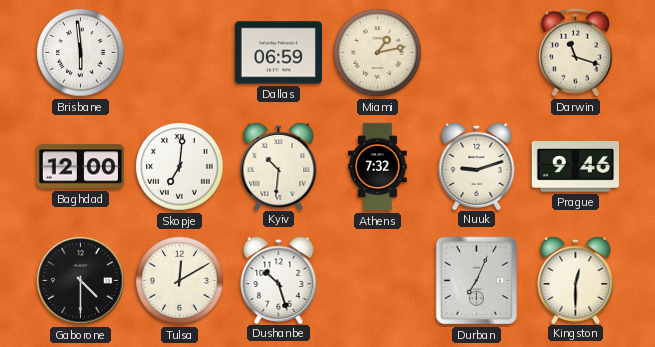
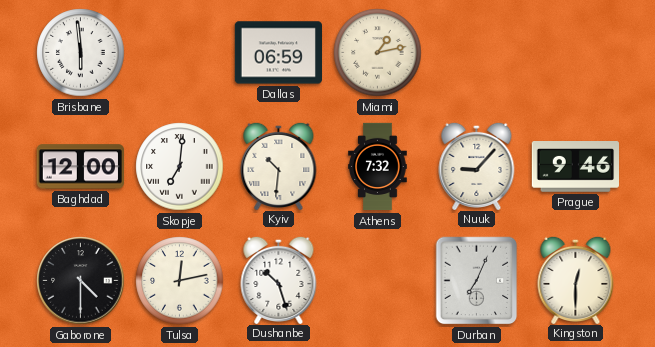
Darwin: 11:18 -> none (575, 53)
Nuuk: 9:12 -> 9:07 (477, 165)
Tulsa: 12:10 -> 12:13 (180, 281)
